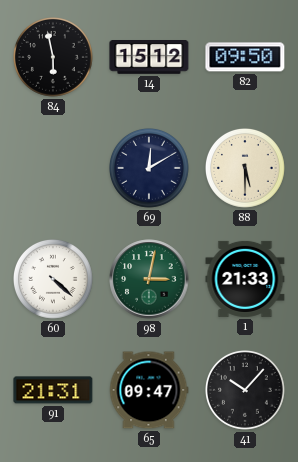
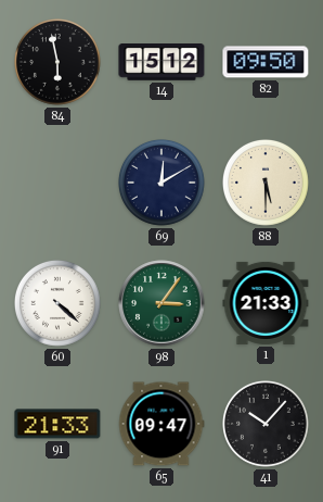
98: 3:02 -> 3:06 (161, 303)
91: 21:31 -> 21:33 (57, 424)
